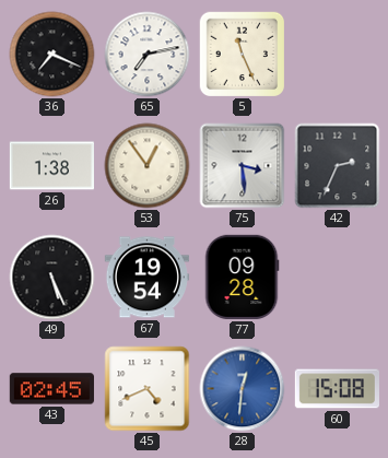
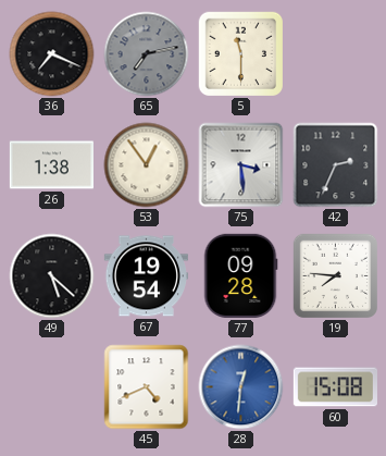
65 dial: white -> grey (147, 54)
5: 11:26 -> 11:30 (241, 54)
49: 5:26 -> 5:22 (52, 276)
19: none -> 7:46 (336, 276)
43: 02:45 -> none (51, 389)
